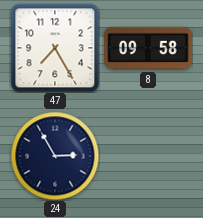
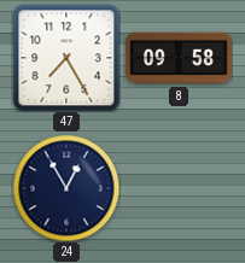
24: 2:55 -> 12:55 (66, 188)
